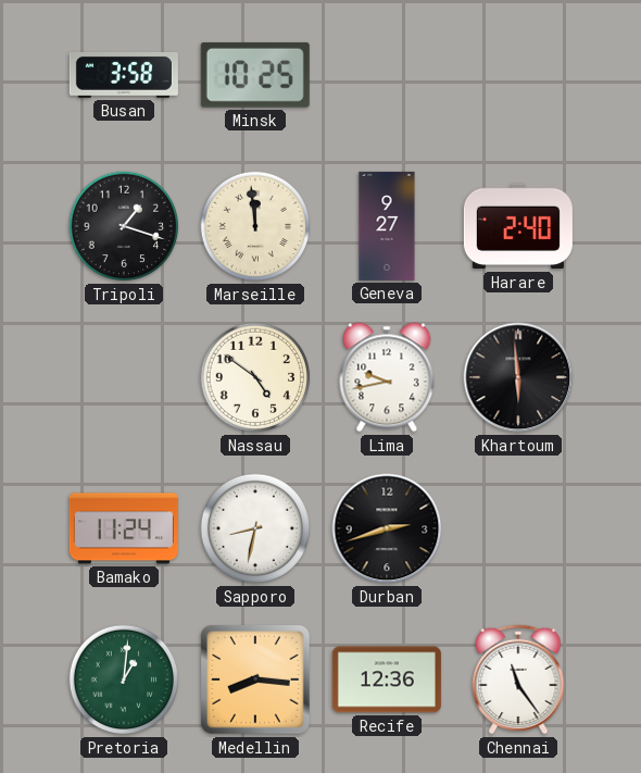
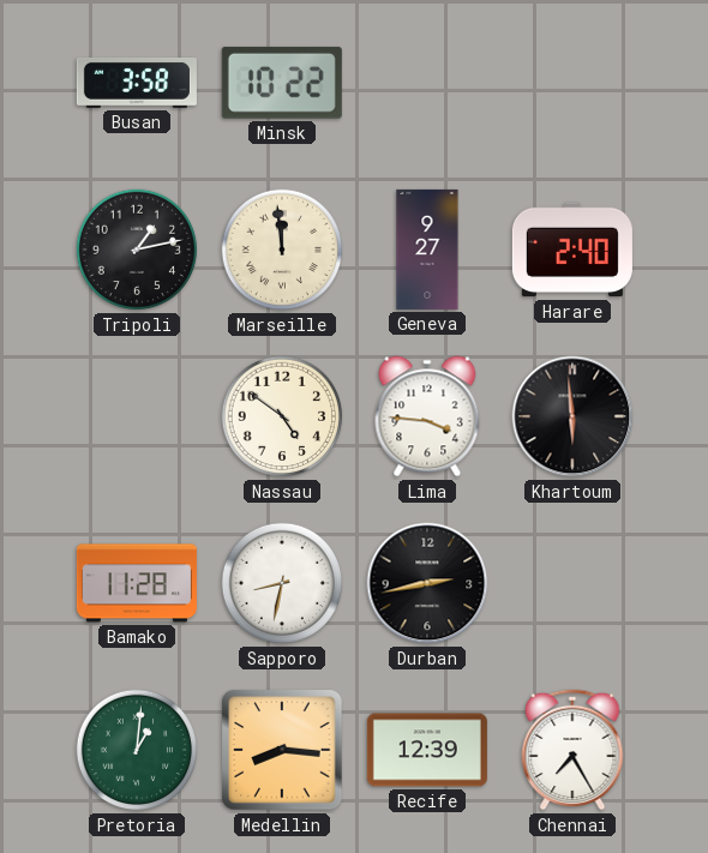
Minsk: 10:25 -> 10:22 (282, 83)
Tripoli: 1:18 -> 1:13 (137, 250)
Lima: 9:43 -> 3:46 (427, 416)
Bamako: 11:24 -> 11:28 (137, 583)
Durban: 2:42 -> 2:43 (427, 583)
Recife: 12:36 -> 12:39 (427, 750)
Chennai: 11:24 -> 7:25 (572, 750)
